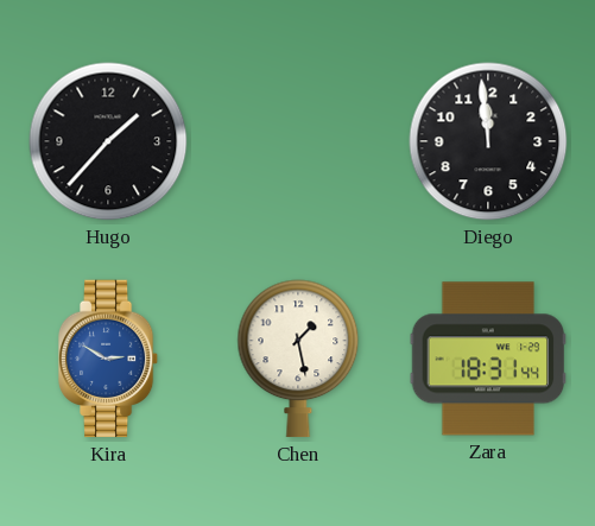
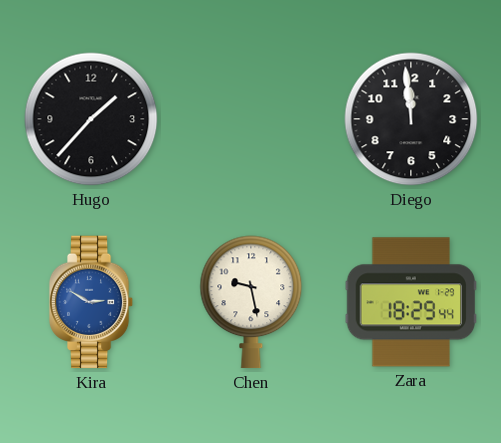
Chen: 1:28 -> 9:28 (251, 302)
Zara: 18:31 -> 18:29 (411, 302)
